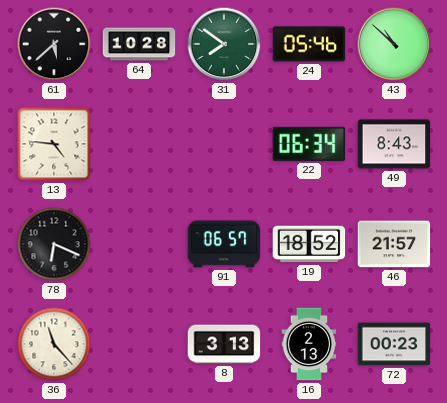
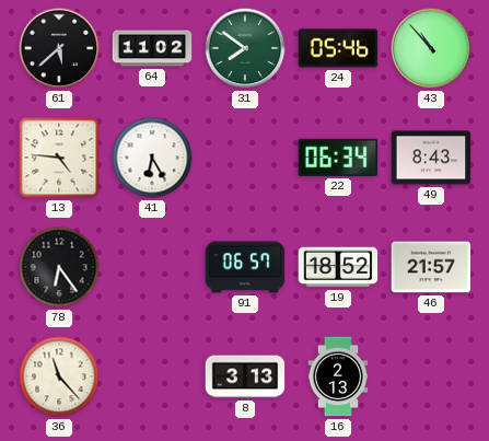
64: 10:28 -> 11:02 (152, 48)
43: 10:52 -> 10:53 (431, 48)
41: none -> 6:25 (152, 158)
78: 6:19 -> 6:24 (59, 267)
72: 00:23 -> none (394, 344)
